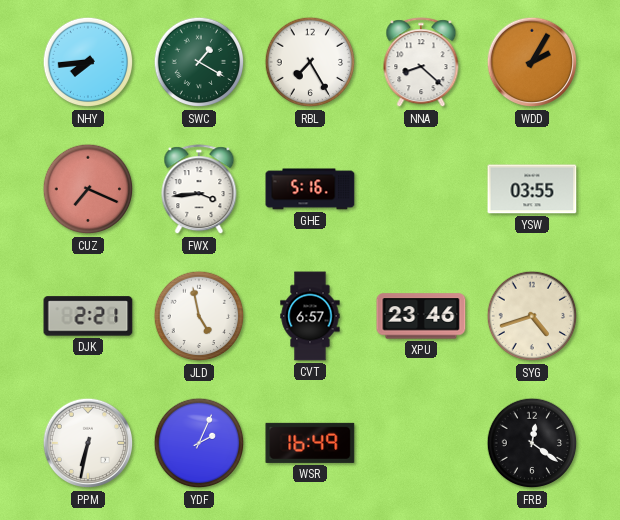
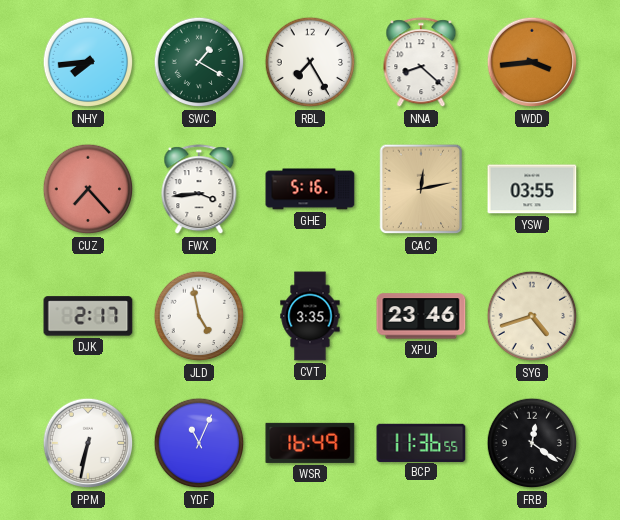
WDD: 2:05 -> 3:44 (532, 62)
CUZ: 7:19 -> 7:23 (88, 189)
CAC: none -> 12:13 (421, 189)
DJK: 2:21 -> 2:17 (88, 316)
CVT: 6:57 -> 3:35 (310, 316)
YDF: 2:04 -> 11:04 (199, 443)
BCP: none -> 11:36 (421, 442)
